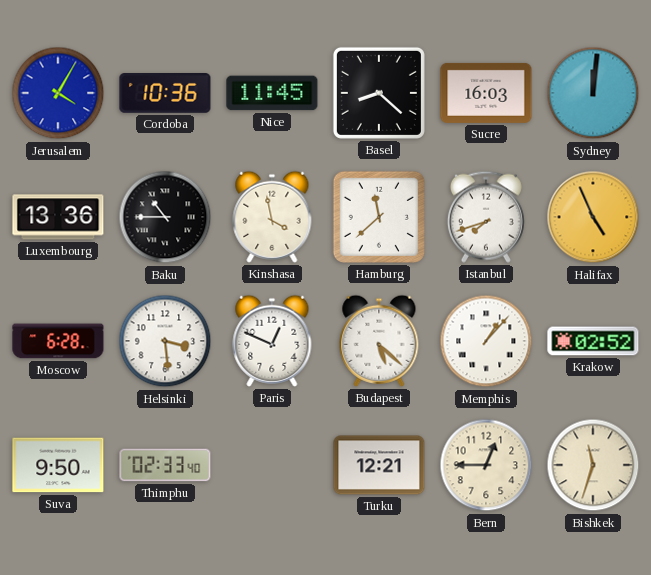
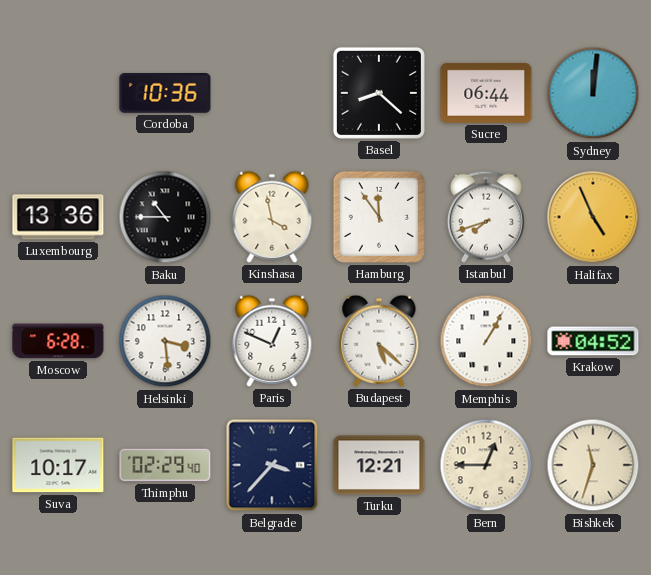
Jerusalem: 4:05 -> none (58, 93)
Nice: 11:45 -> none (272, 93)
Sucre: 16:03 -> 06:44 (486, 93)
Hamburg: 11:38 -> 11:54 (379, 217)
Memphis: 1:07 -> 1:05 (486, 341)
Krakow: 02:52 -> 04:52 (593, 341)
Suva: 9:50 -> 10:17 (58, 465)
Thimphu: 02:33 -> 02:29 (165, 465)
Belgrade: none -> 3:37 (272, 465)
